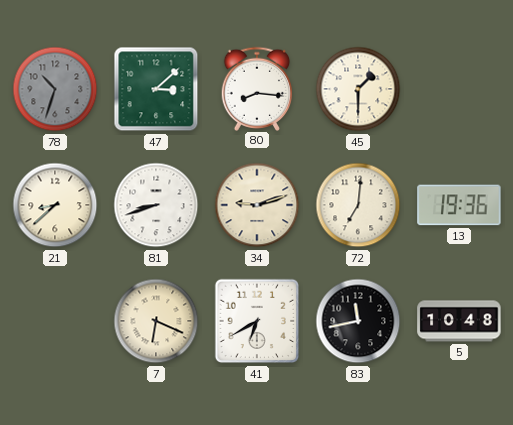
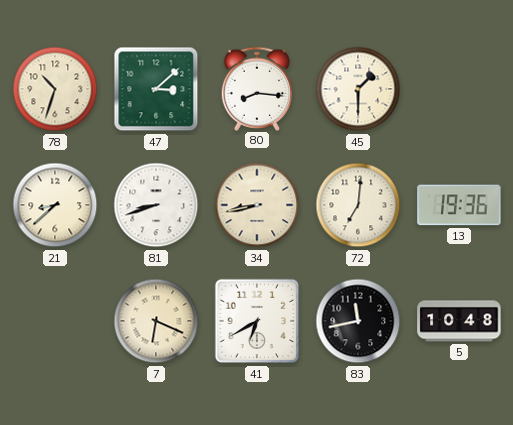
78 dial: grey -> cream (55, 89)
34: 9:12 -> 8:43 (257, 205)
